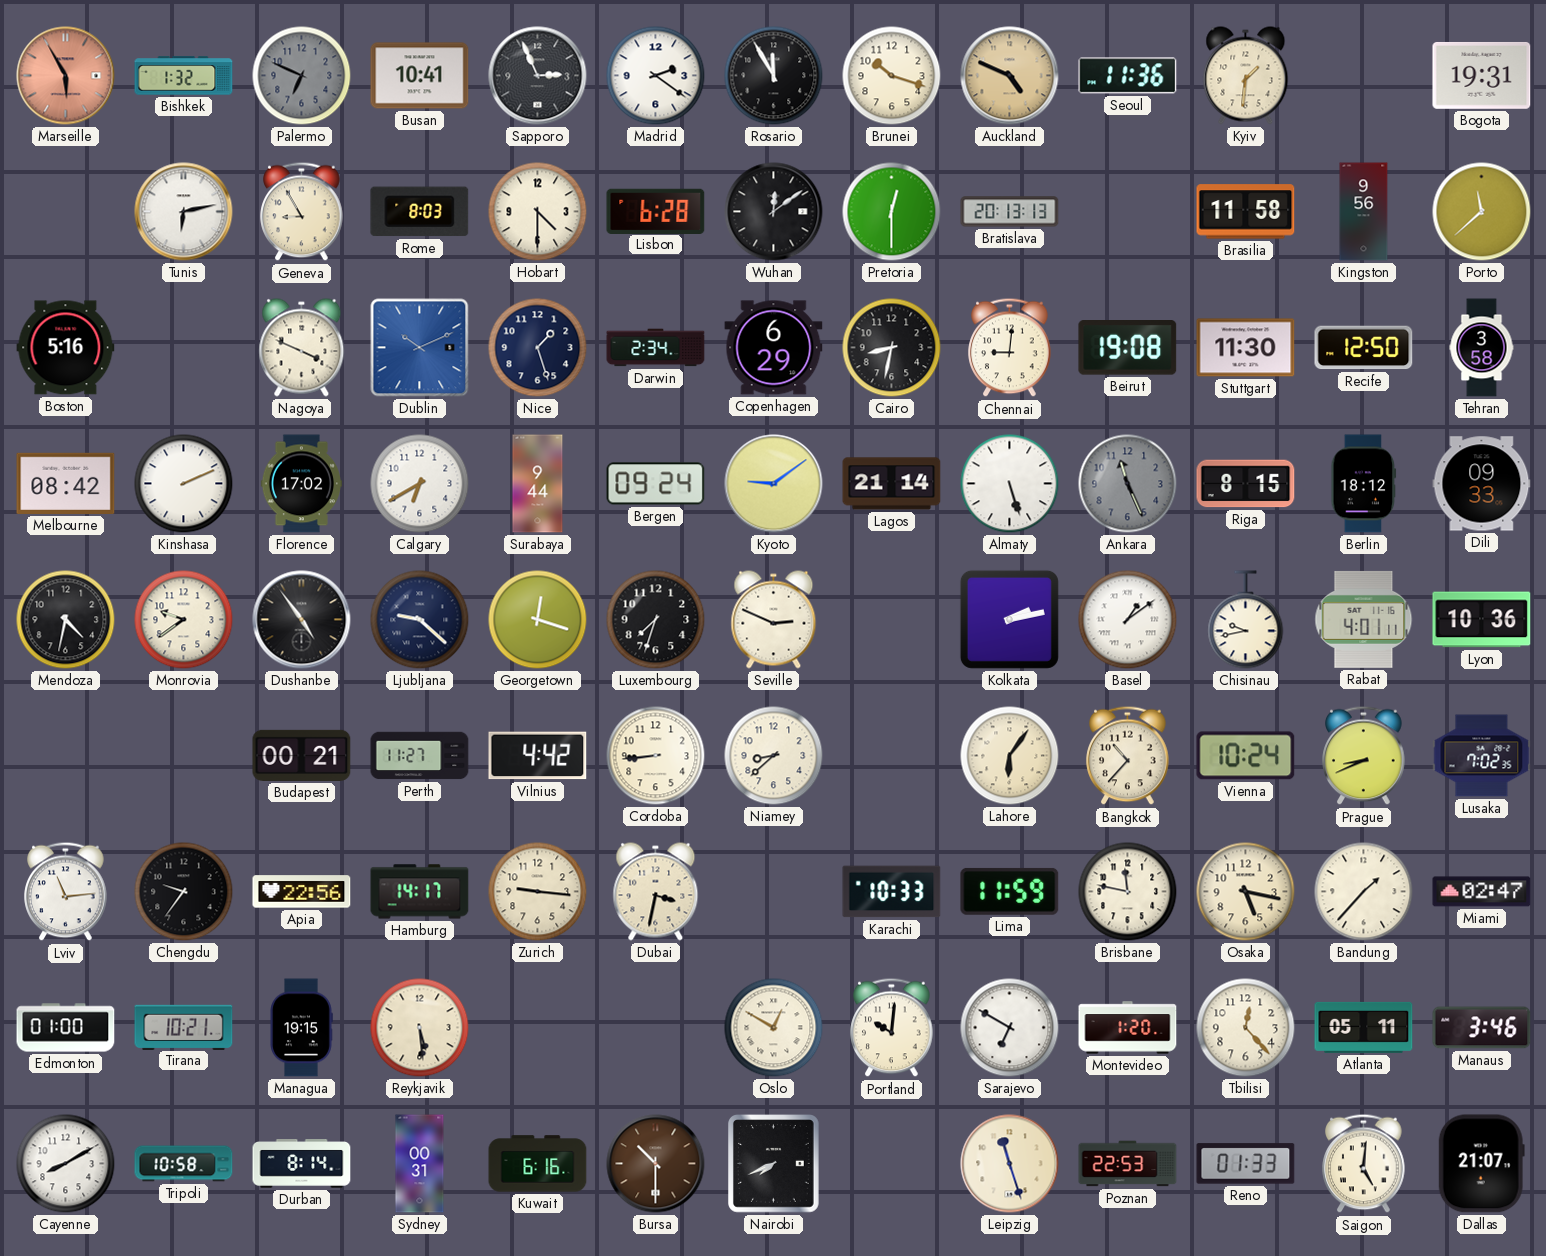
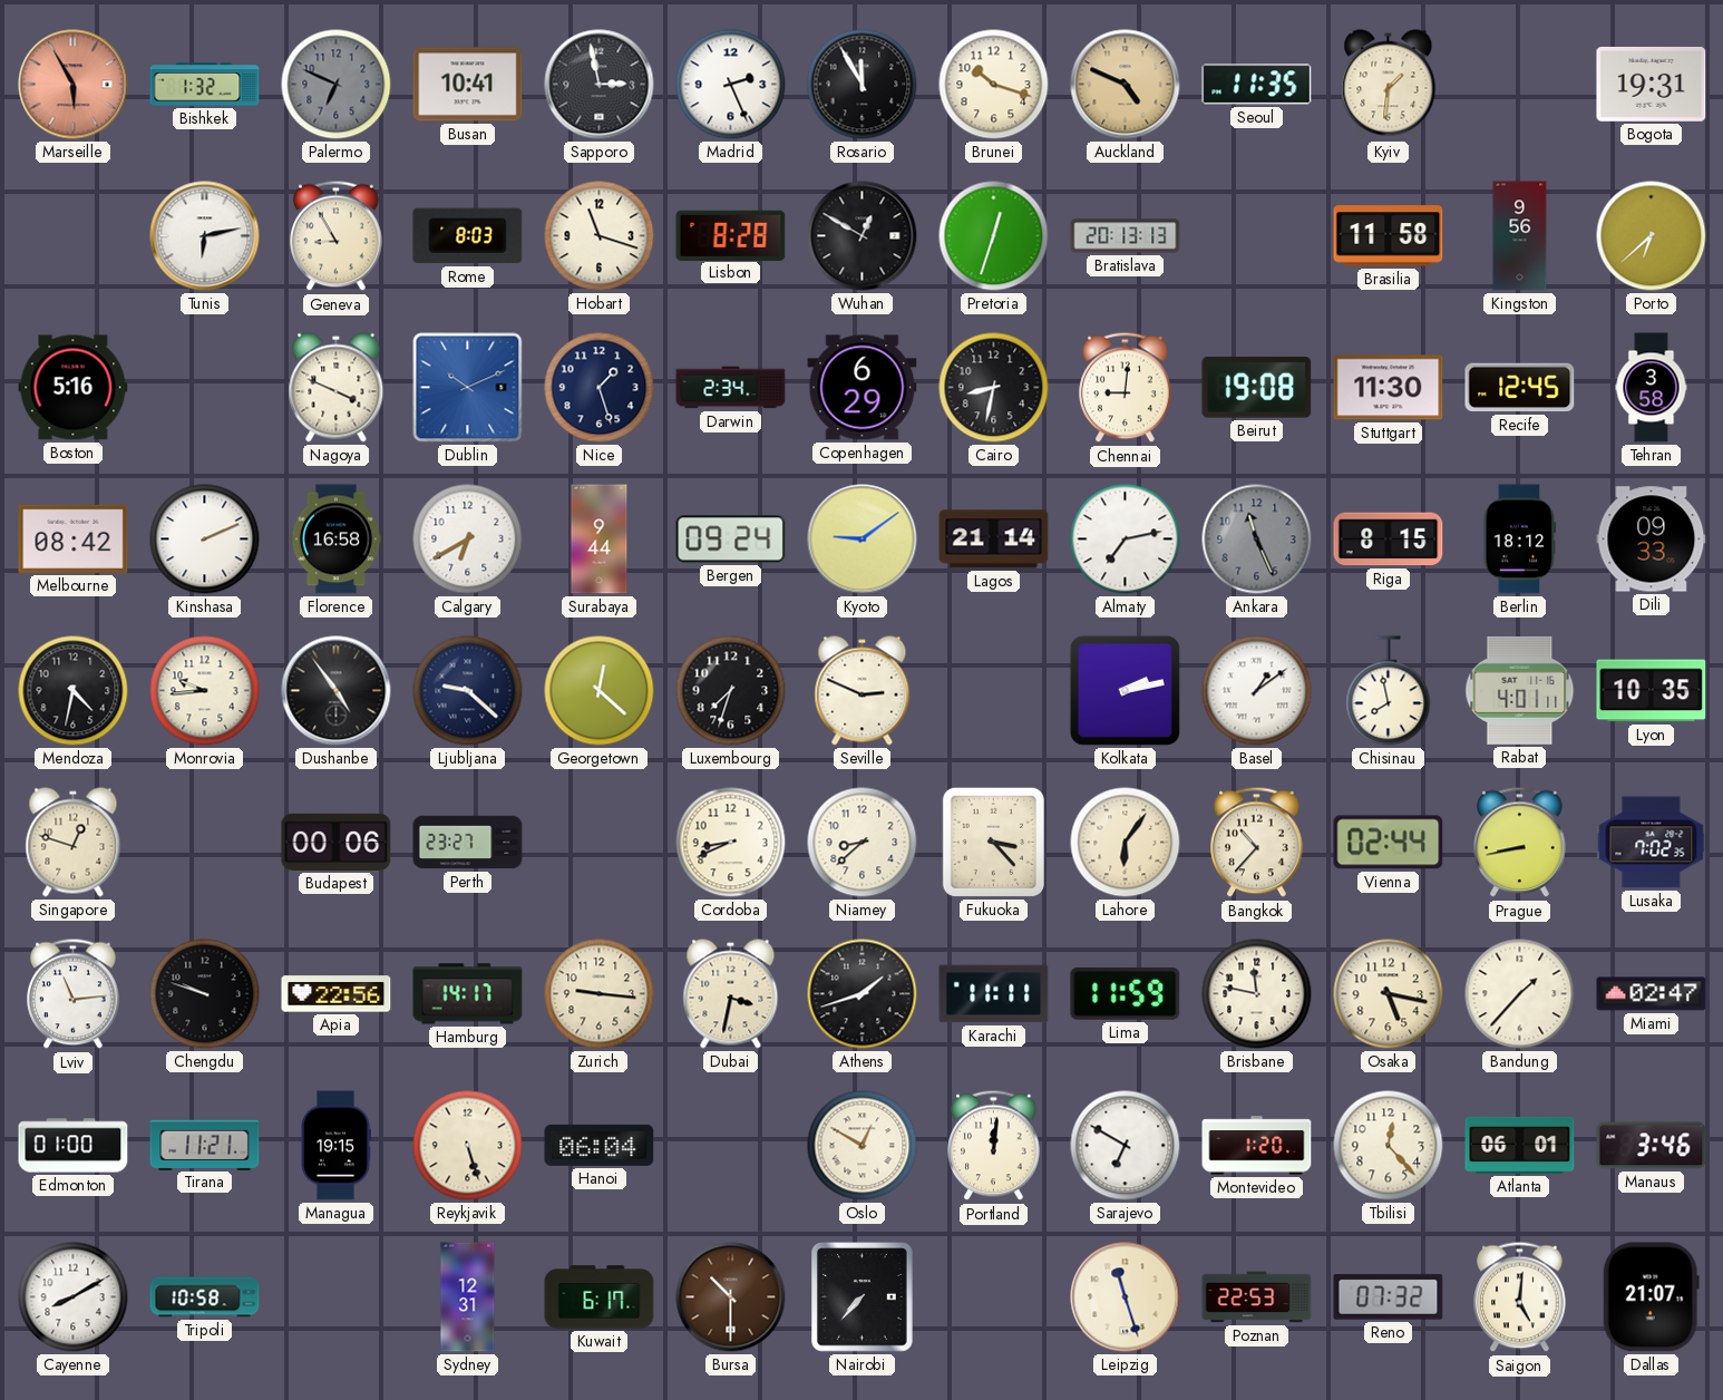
Sapporo: 2:56 -> 2:58 (600, 85)
Madrid: 2:21 -> 2:26 (731, 85)
Seoul: 11:36 -> 11:35 (1257, 85)
Hobart: 4:30 -> 11:18 (600, 236)
Lisbon: 6:28 -> 8:28 (731, 235)
Wuhan: 12:09 -> 12:50 (863, 236)
Pretoria: 12:30 -> 12:33 (994, 236)
Porto: 11:38 -> 6:38 (1652, 236)
Recife: 12:50 -> 12:45 (1520, 388)
Florence: 17:02 -> 16:58 (335, 539)
Almaty: 5:27 -> 7:13 (1126, 539)
Monrovia: 9:39 -> 9:44 (205, 691)
Georgetown: 12:18 -> 12:22 (600, 691)
Chisinau: 9:43 -> 7:58 (1389, 691)
Lyon: 10:36 -> 10:35 (1652, 691)
Singapore: none -> 12:48 (74, 843)
Budapest: 00:21 -> 00:06 (337, 842)
Perth: 11:27 -> 23:27 (468, 843)
Vilnius: 4:42 -> none (538, 756)
Cordoba: 8:44 -> 8:41 (731, 843)
Fukuoka: none -> 3:23 (993, 842)
Vienna: 10:24 -> 02:44 (1389, 843)
Prague: 8:41 -> 8:43 (1520, 843)
Chengdu: 9:36 -> 9:48 (205, 994)
Athens: none -> 1:42 (863, 994)
Karachi: 10:33 -> 11:11 (994, 994)
Tirana: 10:21 -> 11:21 (205, 1145)
Reykjavik: 5:29 -> 5:27 (468, 1146)
Hanoi: none -> 06:04 (600, 1145)
Portland: 10:01 -> 12:01 (994, 1146)
Atlanta: 05:11 -> 06:01 (1520, 1145)
Durban: 8:14 -> none (302, 1164)
Sydney: 00:31 -> 12:31 (468, 1297)
Kuwait: 6:16 -> 6:17 (600, 1297)
Nairobi: 7:41 -> 7:37 (863, 1297)
Reno: 01:33 -> 07:32 (1389, 1297)
